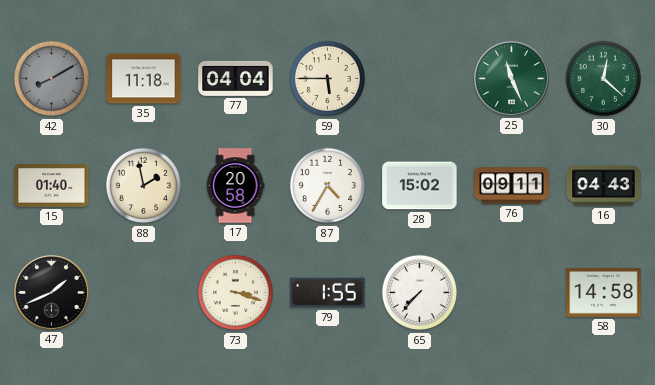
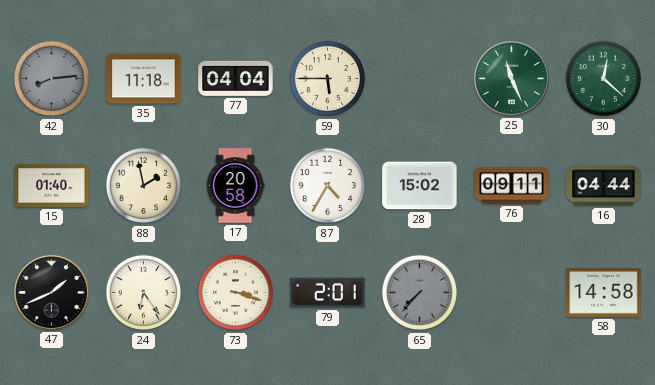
42: 8:10 -> 8:14 (52, 79)
16: 04:43 -> 04:44 (604, 186)
24: none -> 6:24 (144, 293)
79: 1:55 -> 2:01 (328, 293)
65 dial: white -> grey (420, 293)
